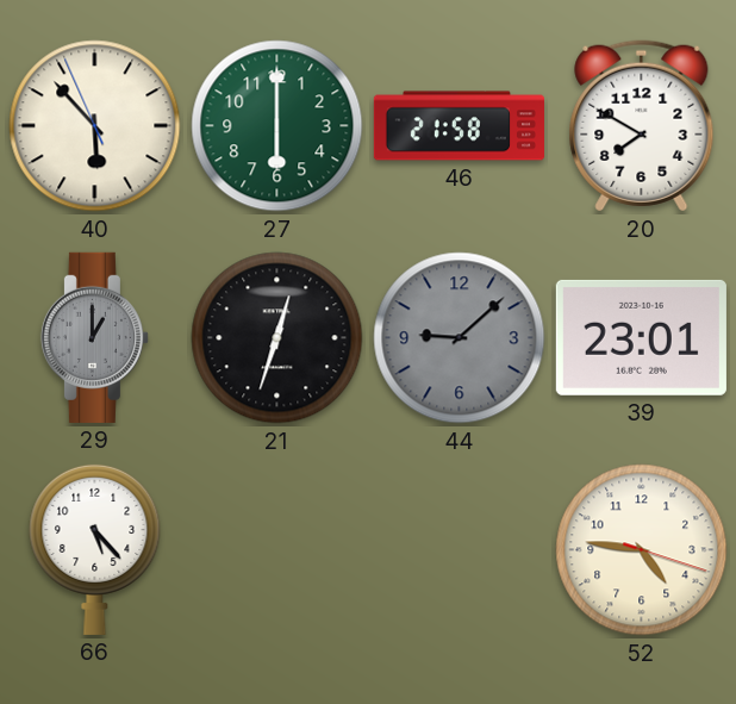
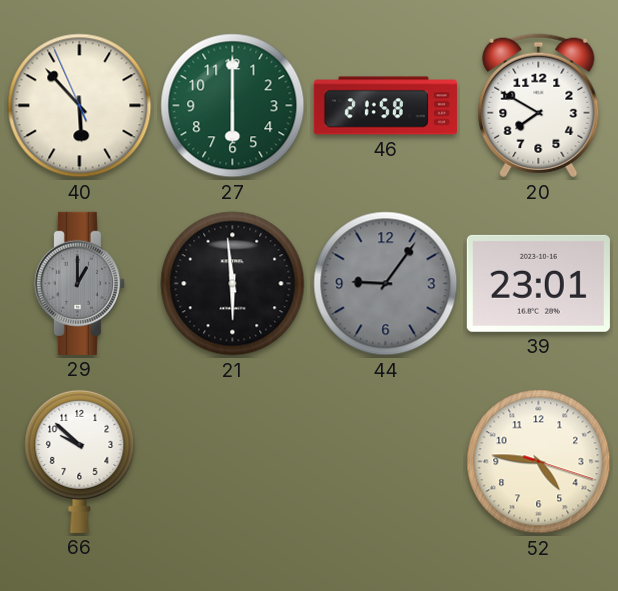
21: 12:33 -> 5:59 (233, 284)
44: 9:08 -> 9:06 (386, 284)
66: 5:23 -> 9:52 (80, 461)
